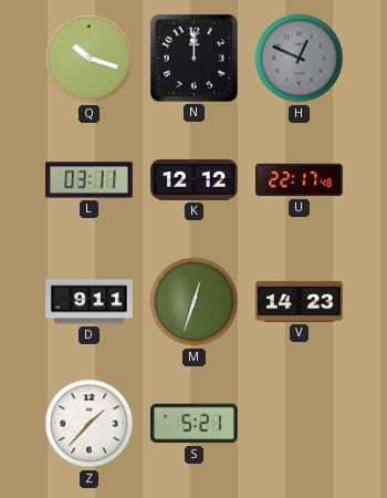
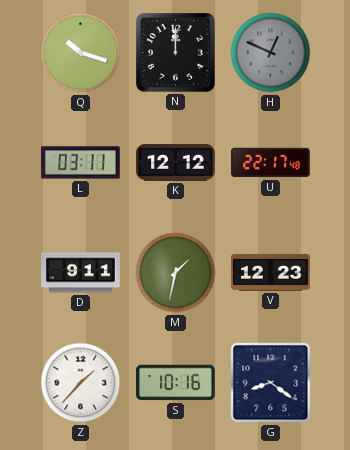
M: 12:33 -> 1:32 (176, 273)
V: 14:23 -> 12:23 (271, 272)
S: 5:21 -> 10:16 (176, 383)
G: none -> 8:21 (271, 383)
